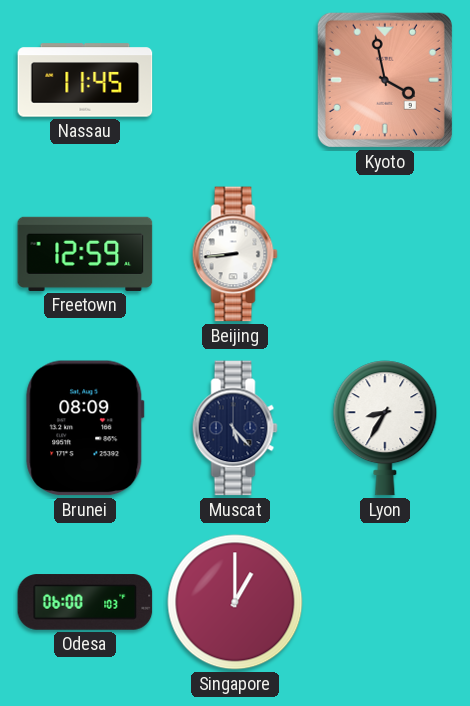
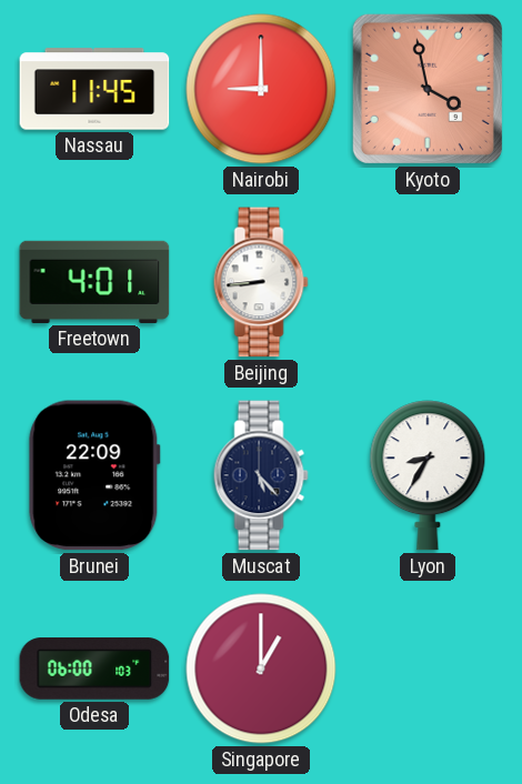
Nairobi: none -> 9:00 (261, 89)
Freetown: 12:59 -> 4:01 (94, 282)
Brunei: 08:09 -> 22:09 (94, 475)
